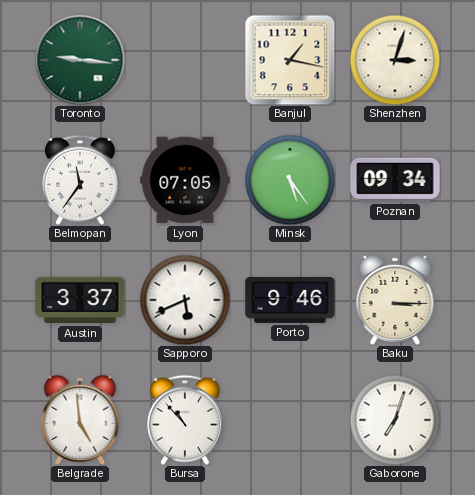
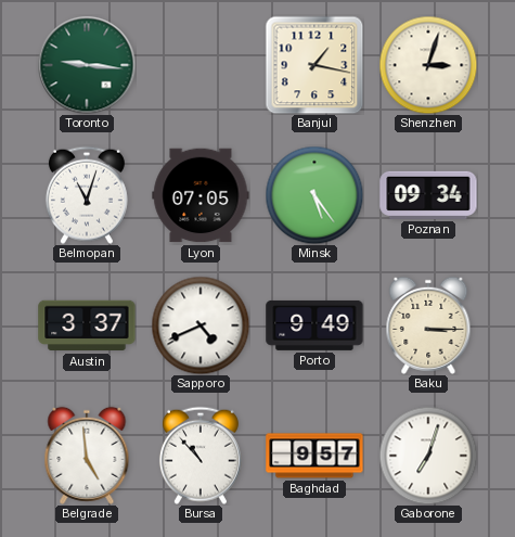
Belmopan: 11:36 -> 11:03 (87, 195)
Sapporo: 5:41 -> 4:41 (201, 325)
Porto: 9:46 -> 9:49 (314, 325)
Baghdad: none -> 9:57 (314, 456)
